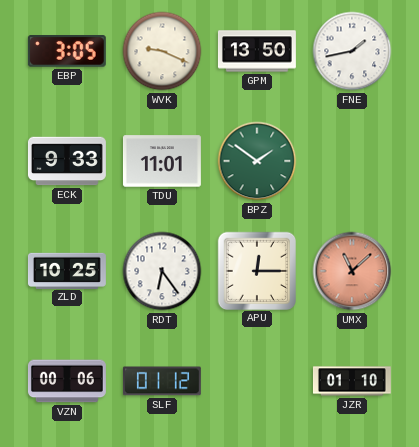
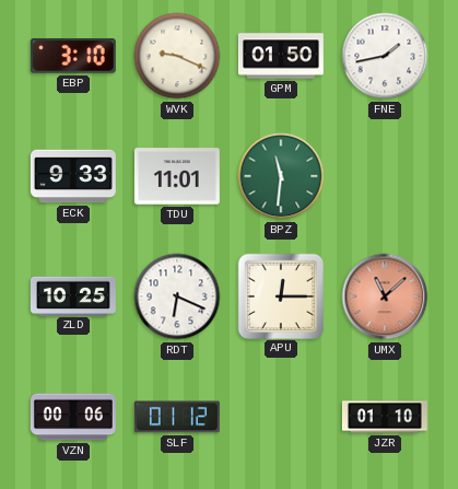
EBP: 3:05 -> 3:10 (73, 57)
GPM: 13:50 -> 01:50 (281, 56)
BPZ: 1:51 -> 11:31 (281, 176)
RDT: 6:24 -> 6:19 (177, 296)
